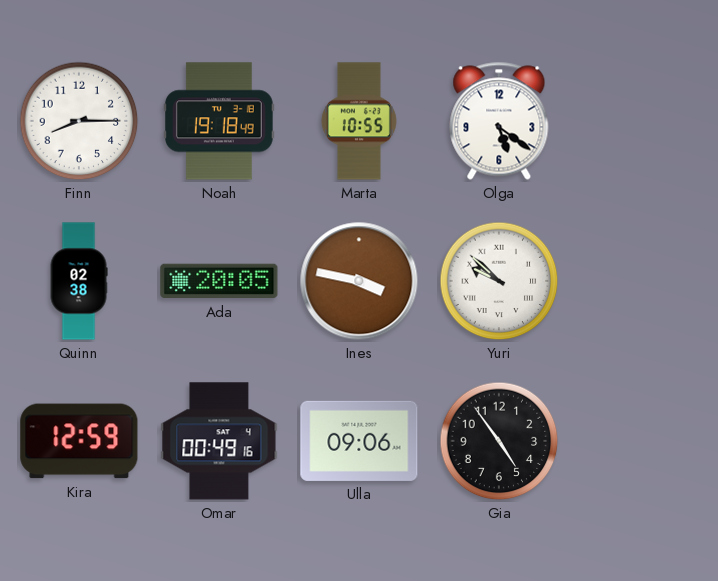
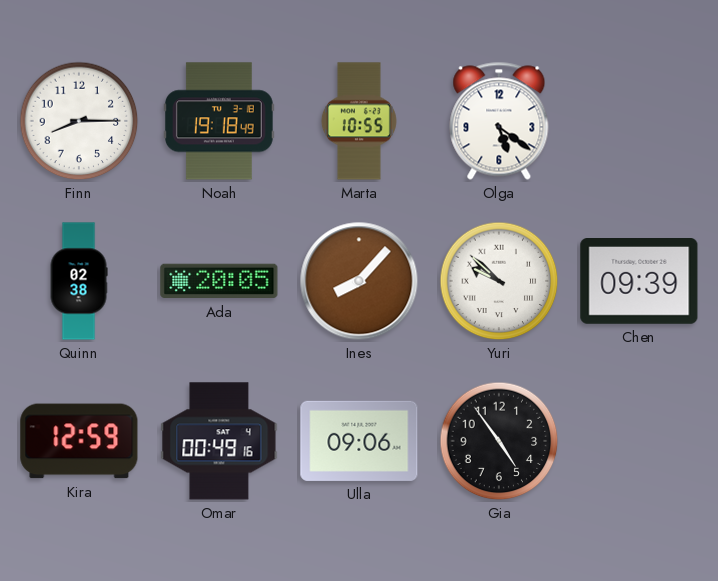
Ines: 3:47 -> 8:07 (359, 281)
Chen: none -> 09:39 (639, 282)
